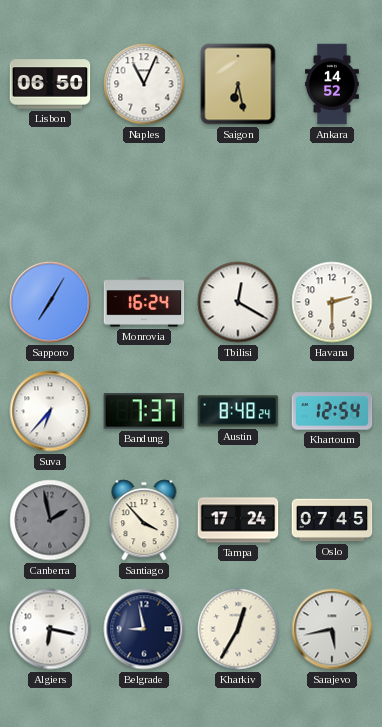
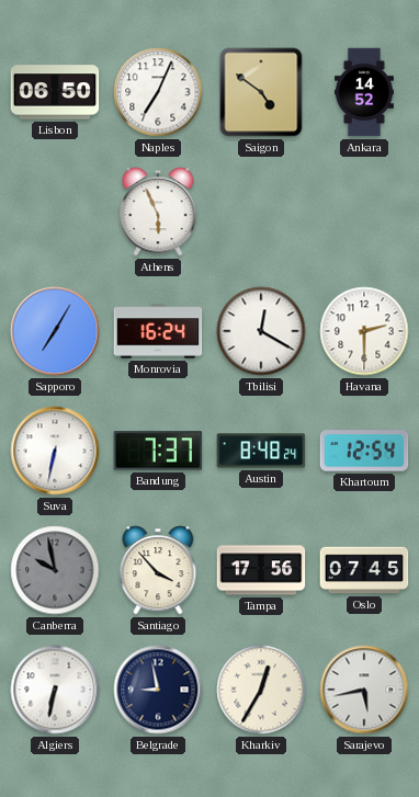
Naples: 11:04 -> 7:04 (158, 92)
Saigon: 6:28 -> 4:51 (261, 92)
Athens: none -> 5:56 (158, 212)
Suva: 6:37 -> 6:32 (55, 451)
Canberra: 1:58 -> 9:58 (55, 570)
Tampa: 17:24 -> 17:56 (261, 570)
Algiers: 6:17 -> 6:32 (55, 690)
